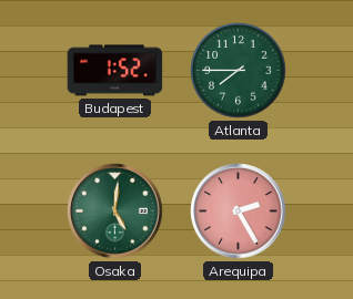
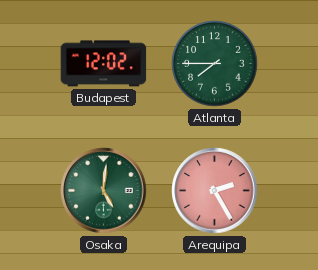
Budapest: 1:52 -> 12:02 (104, 64)
